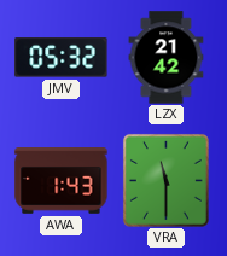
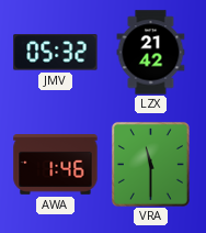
AWA: 1:43 -> 1:46 (56, 165)
